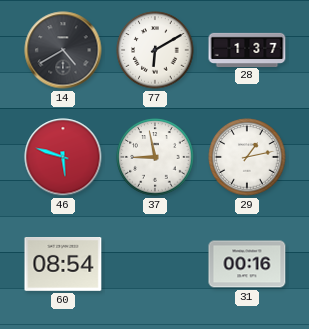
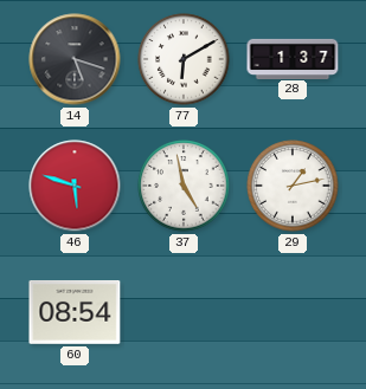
14: 4:40 -> 5:18 (75, 59)
37: 8:58 -> 4:58 (184, 186)
31: 00:16 -> none (247, 264)
